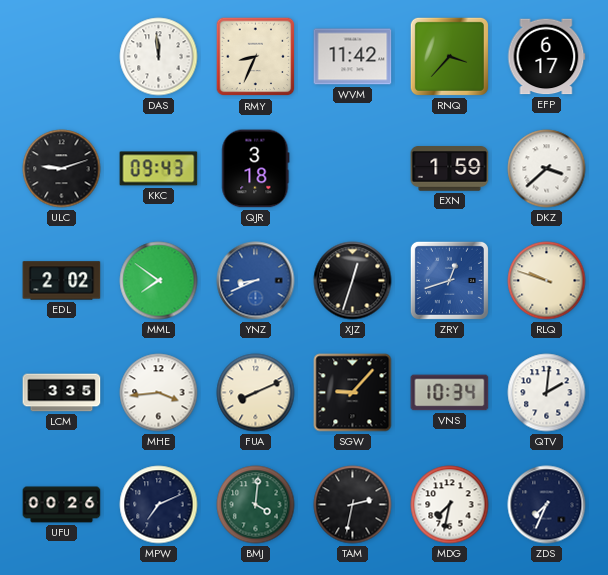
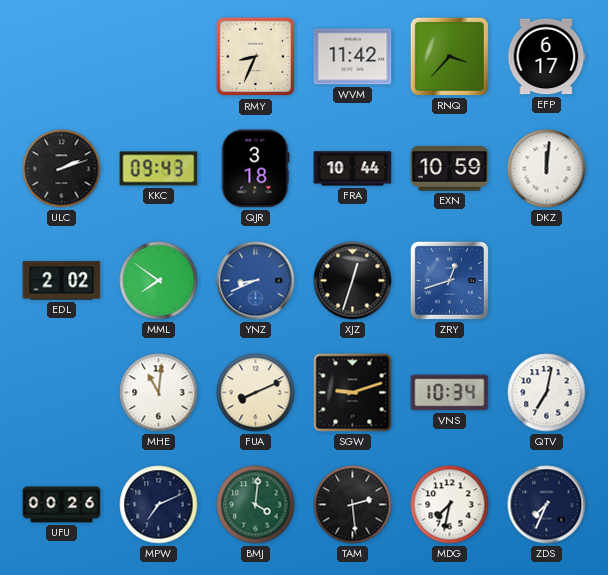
DAS: 11:59 -> none (159, 57)
ULC: 9:12 -> 2:12 (62, 169)
FRA: none -> 10:44 (353, 169)
EXN: 1:59 -> 10:59 (450, 169)
DKZ: 3:38 -> 12:01 (547, 169)
RLQ: 9:48 -> none (547, 281)
LCM: 3:35 -> none (62, 393)
MHE: 3:44 -> 11:01 (159, 393)
SGW: 9:07 -> 9:12 (353, 393)
QTV: 2:01 -> 7:02 (547, 393)
TAM: 2:32 -> 2:29 (353, 505)
